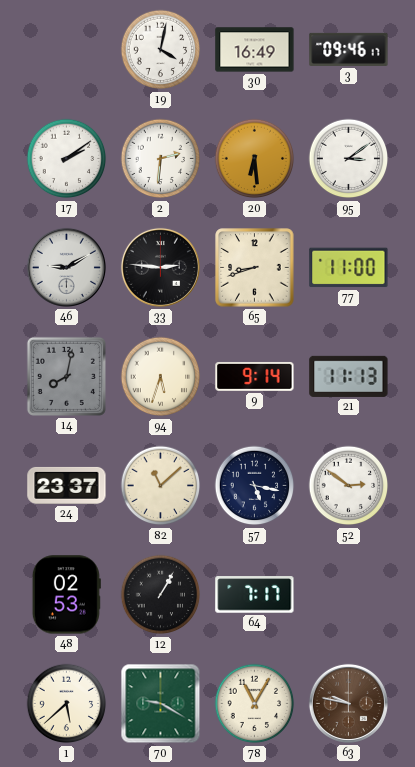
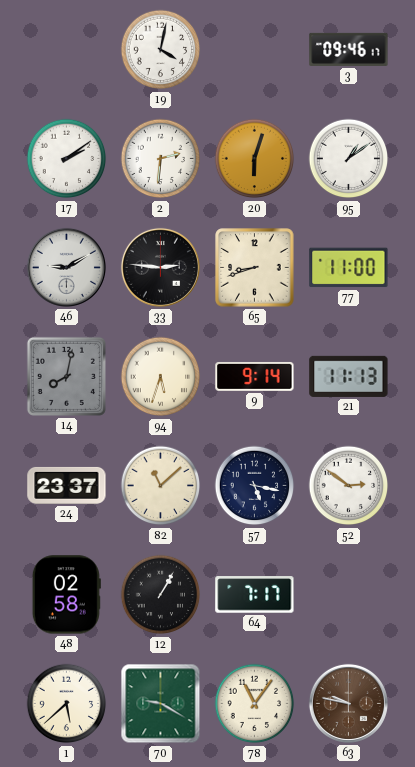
30: 16:49 -> none (255, 50)
20: 6:29 -> 6:03 (255, 159)
95: 3:09 -> 1:09 (349, 159)
48: 02:53 -> 02:58 (66, 595)
78: 11:05 -> 11:06 (255, 704)
